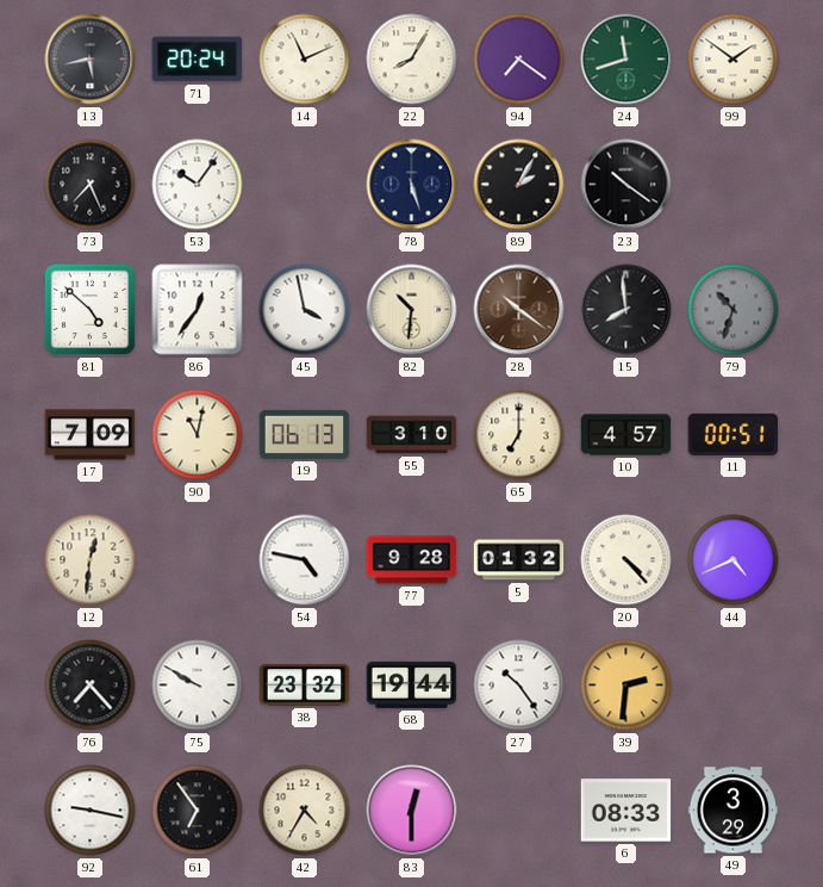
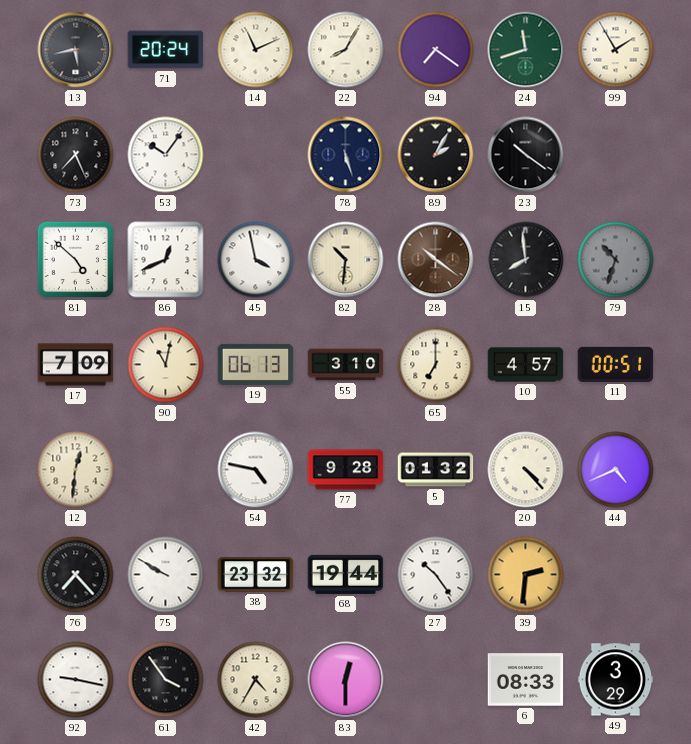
99: 1:51 -> 1:55 (616, 50)
86: 12:36 -> 12:41 (166, 260)
61: 6:54 -> 3:54 (166, 680)
